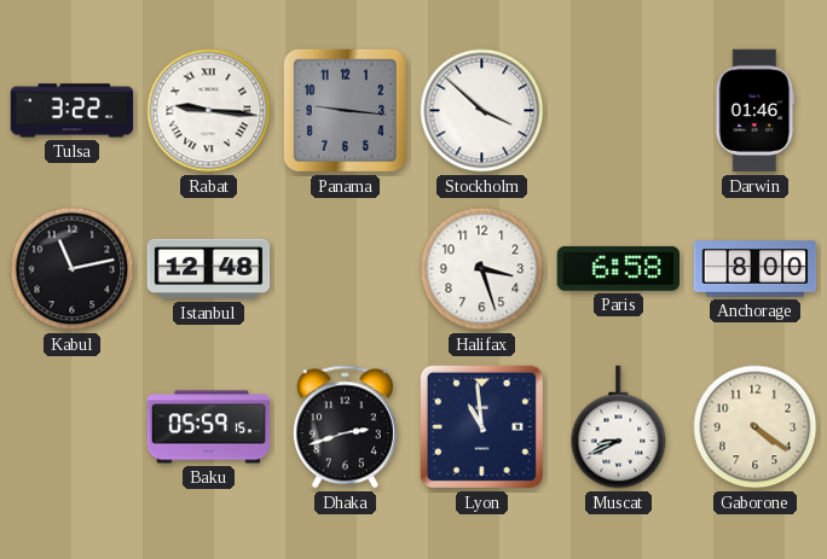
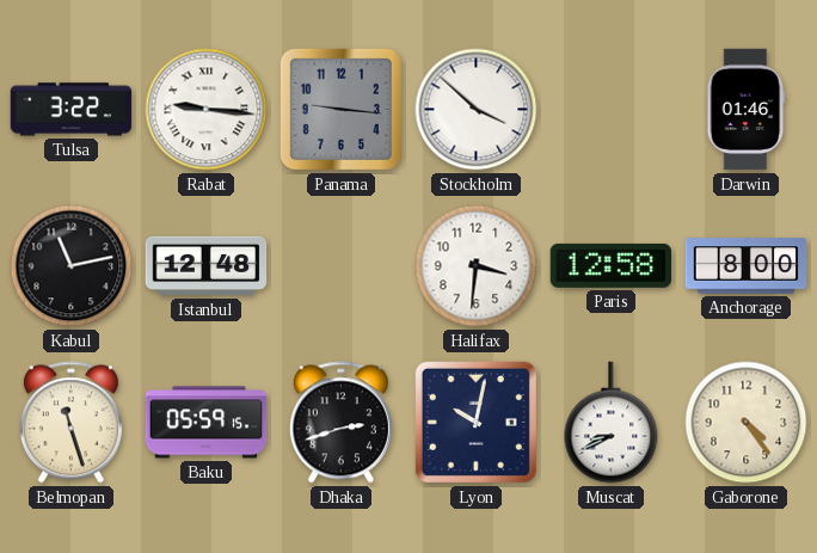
Halifax: 3:27 -> 3:31 (477, 266)
Paris: 6:58 -> 12:58 (610, 265)
Belmopan: none -> 11:27 (70, 423)
Lyon: 10:59 -> 10:02 (475, 422)
Gaborone: 4:21 -> 4:24 (747, 423)
